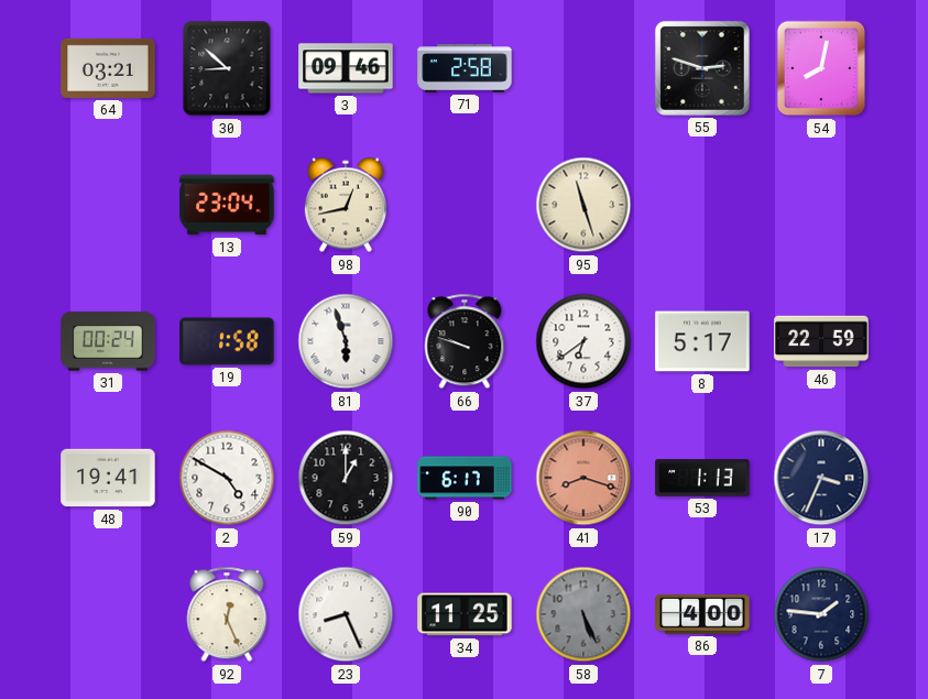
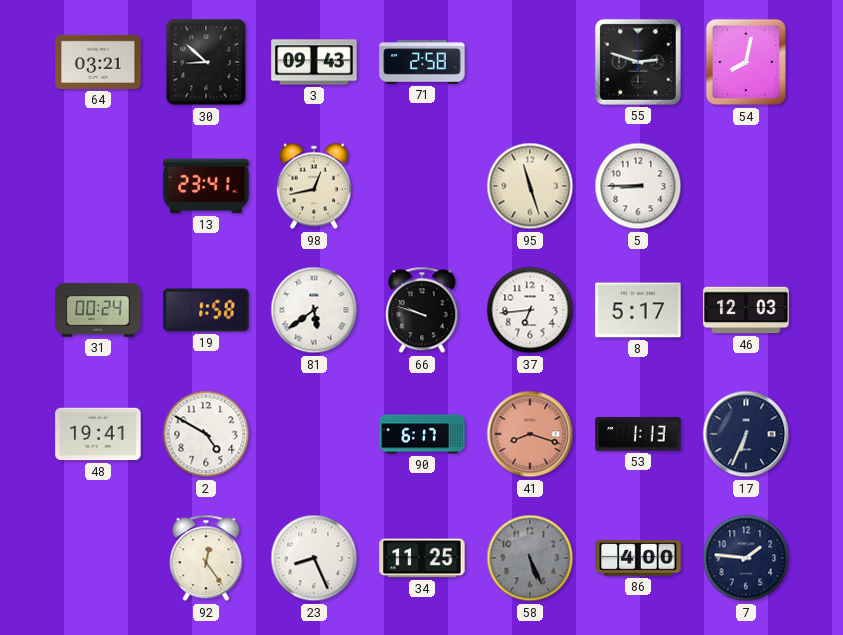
3: 09:46 -> 09:43 (314, 62)
13: 23:04 -> 23:41 (206, 186)
5: none -> 8:45 (638, 186)
81: 5:57 -> 5:39 (314, 310)
37: 6:39 -> 6:44 (530, 310)
46: 22:59 -> 12:03 (746, 310)
59: 1:00 -> none (346, 478)
17: 3:34 -> 6:34 (746, 434)
92: 12:26 -> 12:24 (206, 558)
